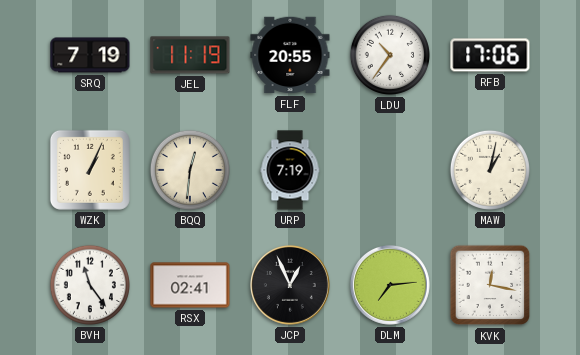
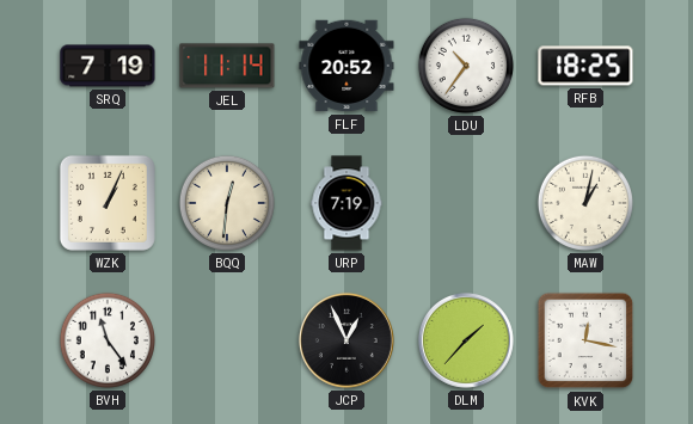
JEL: 11:19 -> 11:14 (227, 66)
FLF: 20:55 -> 20:52 (346, 66)
RFB: 17:06 -> 18:25 (585, 66)
RSX: 02:41 -> none (190, 285)
DLM: 7:14 -> 1:37 (466, 340)
